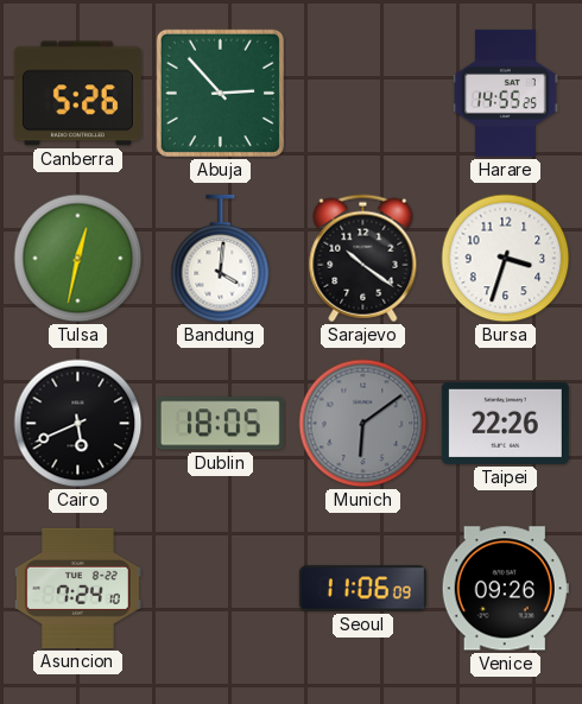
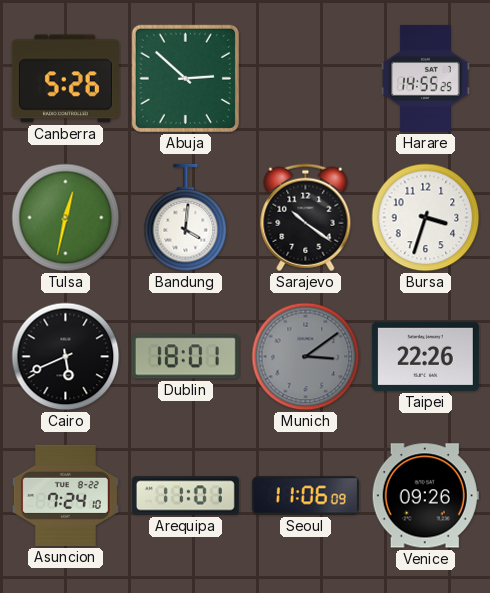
Abuja: 2:53 -> 2:52 (185, 78)
Dublin: 18:05 -> 18:01 (185, 357)
Munich: 6:09 -> 3:09 (306, 357)
Arequipa: none -> 11:01 (185, 496)
